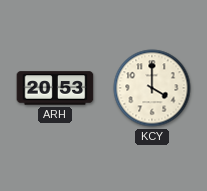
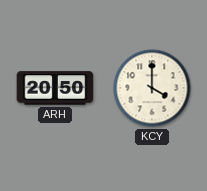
ARH: 20:53 -> 20:50 (55, 88)
